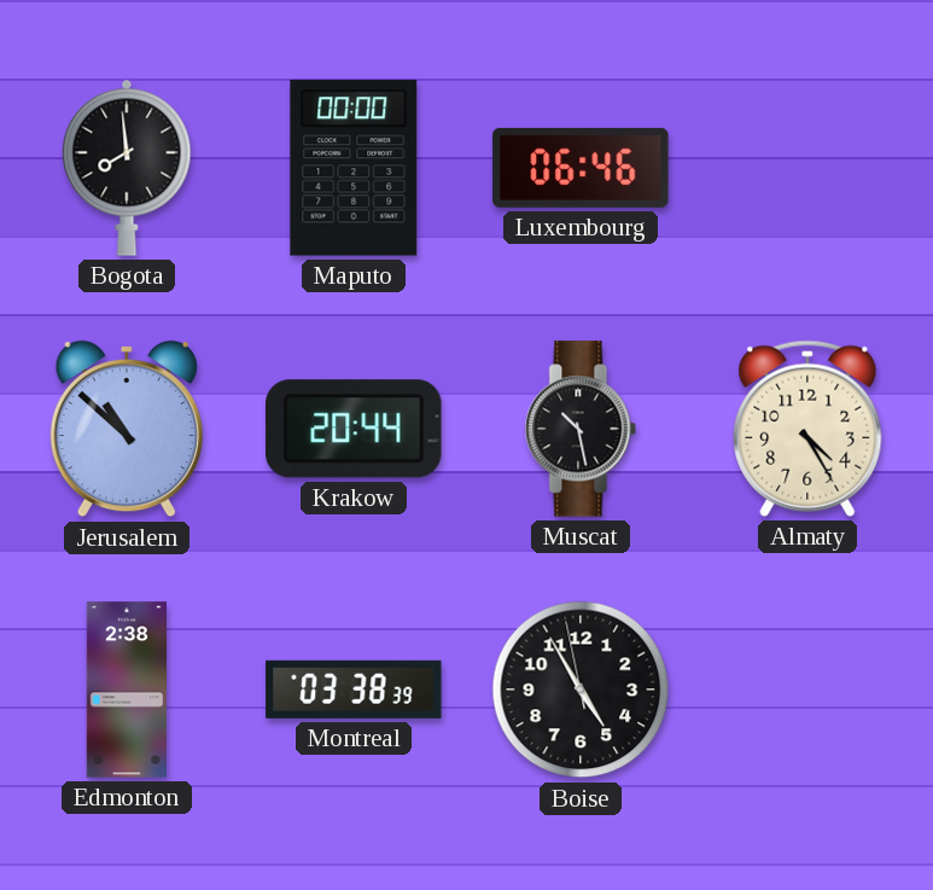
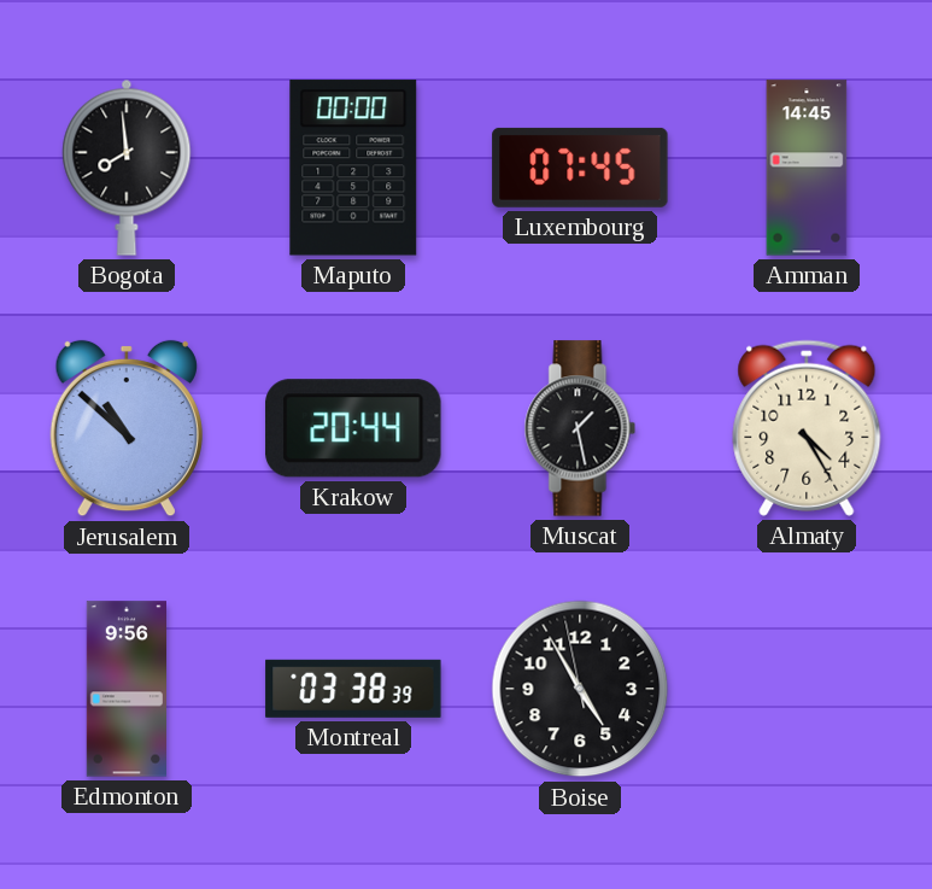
Luxembourg: 06:46 -> 07:45 (580, 168)
Amman: none -> 14:45 (807, 168)
Muscat: 10:28 -> 1:28 (580, 428)
Edmonton: 2:38 -> 9:56 (125, 689)
